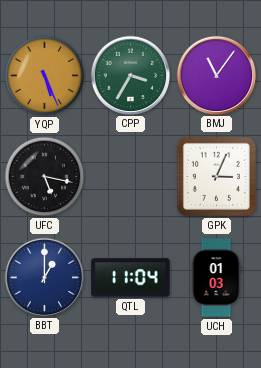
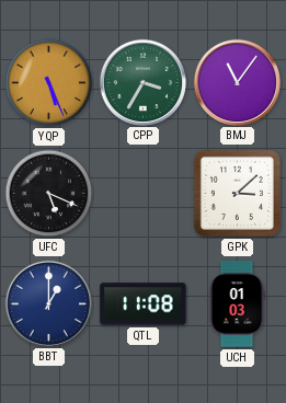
UFC: 5:17 -> 5:19 (49, 194)
GPK: 3:04 -> 3:08 (237, 193)
QTL: 11:04 -> 11:08 (144, 304)
